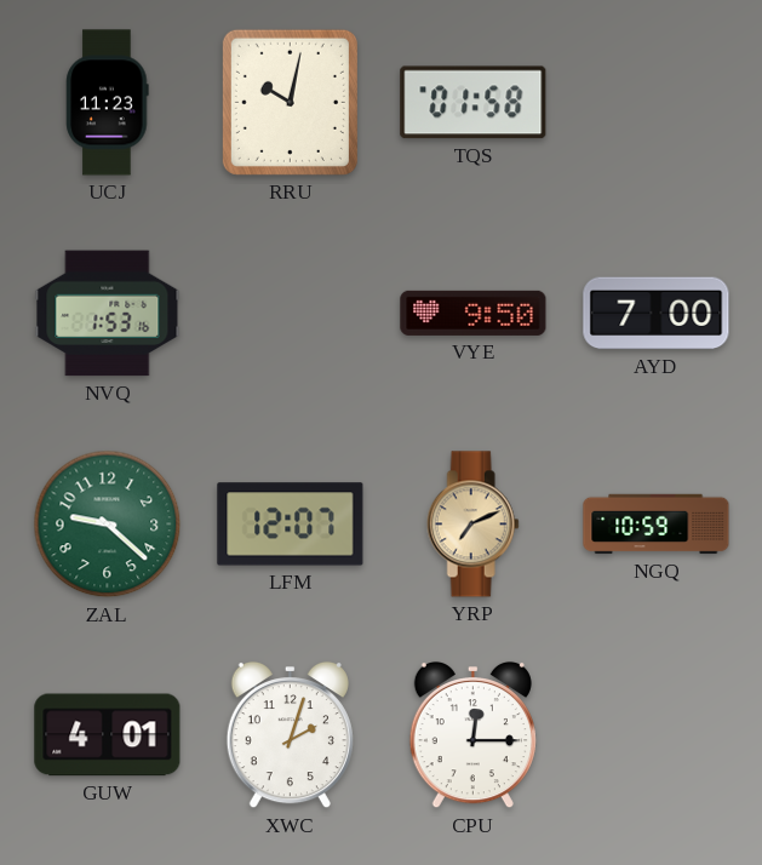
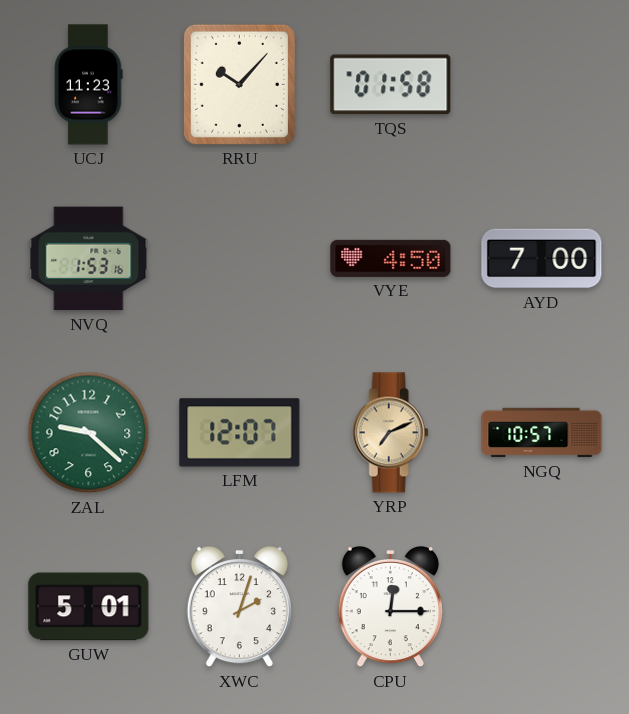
RRU: 10:02 -> 10:07 (239, 84)
VYE: 9:50 -> 4:50 (391, 258)
NGQ: 10:59 -> 10:57 (542, 433)
GUW: 4:01 -> 5:01 (89, 607)
